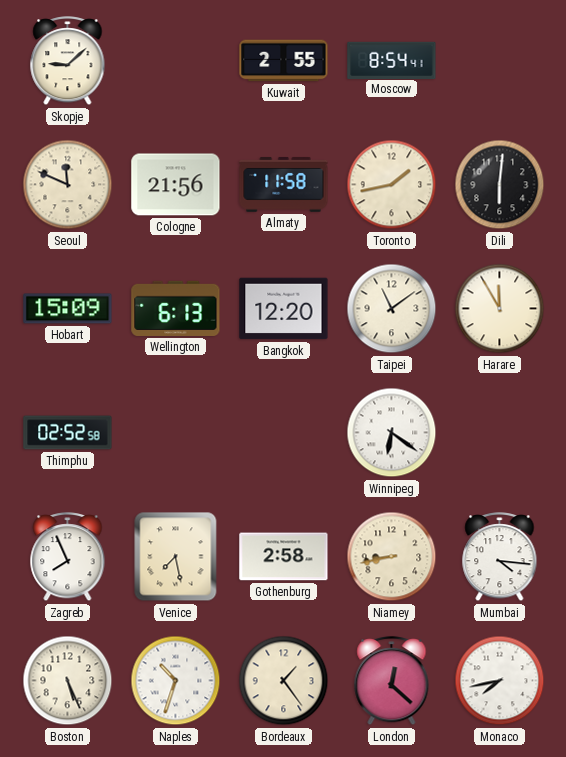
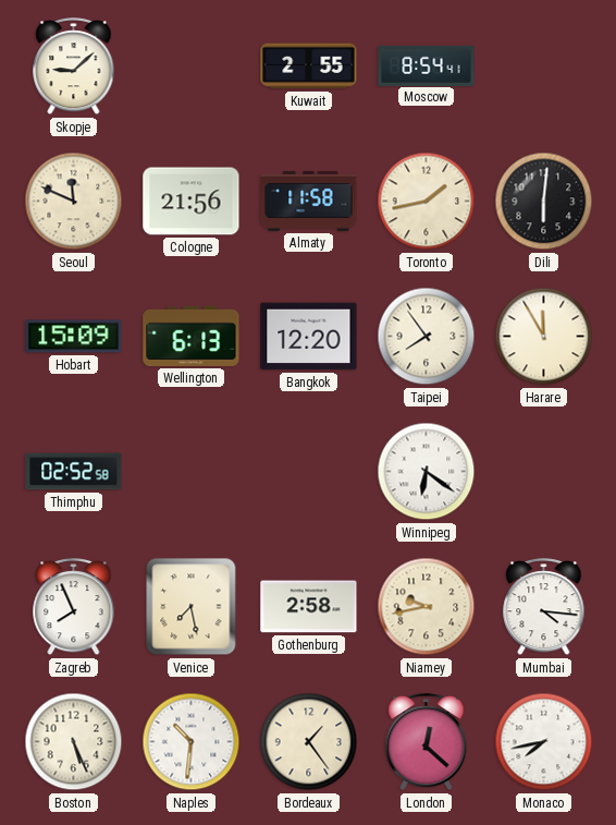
Taipei: 11:09 -> 7:54 (427, 337)
Niamey: 8:43 -> 9:43 (427, 607)
Naples: 10:33 -> 10:31 (192, 742)
